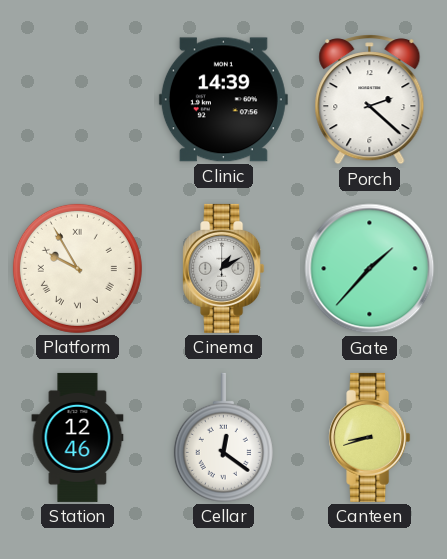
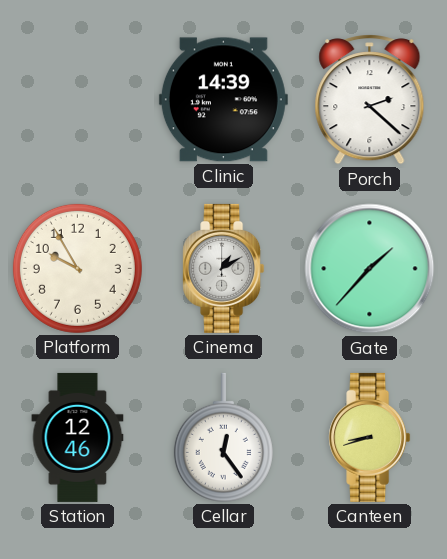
Platform numerals: Roman -> Arabic (77, 268)
Cellar: 12:21 -> 12:24 (223, 437)
